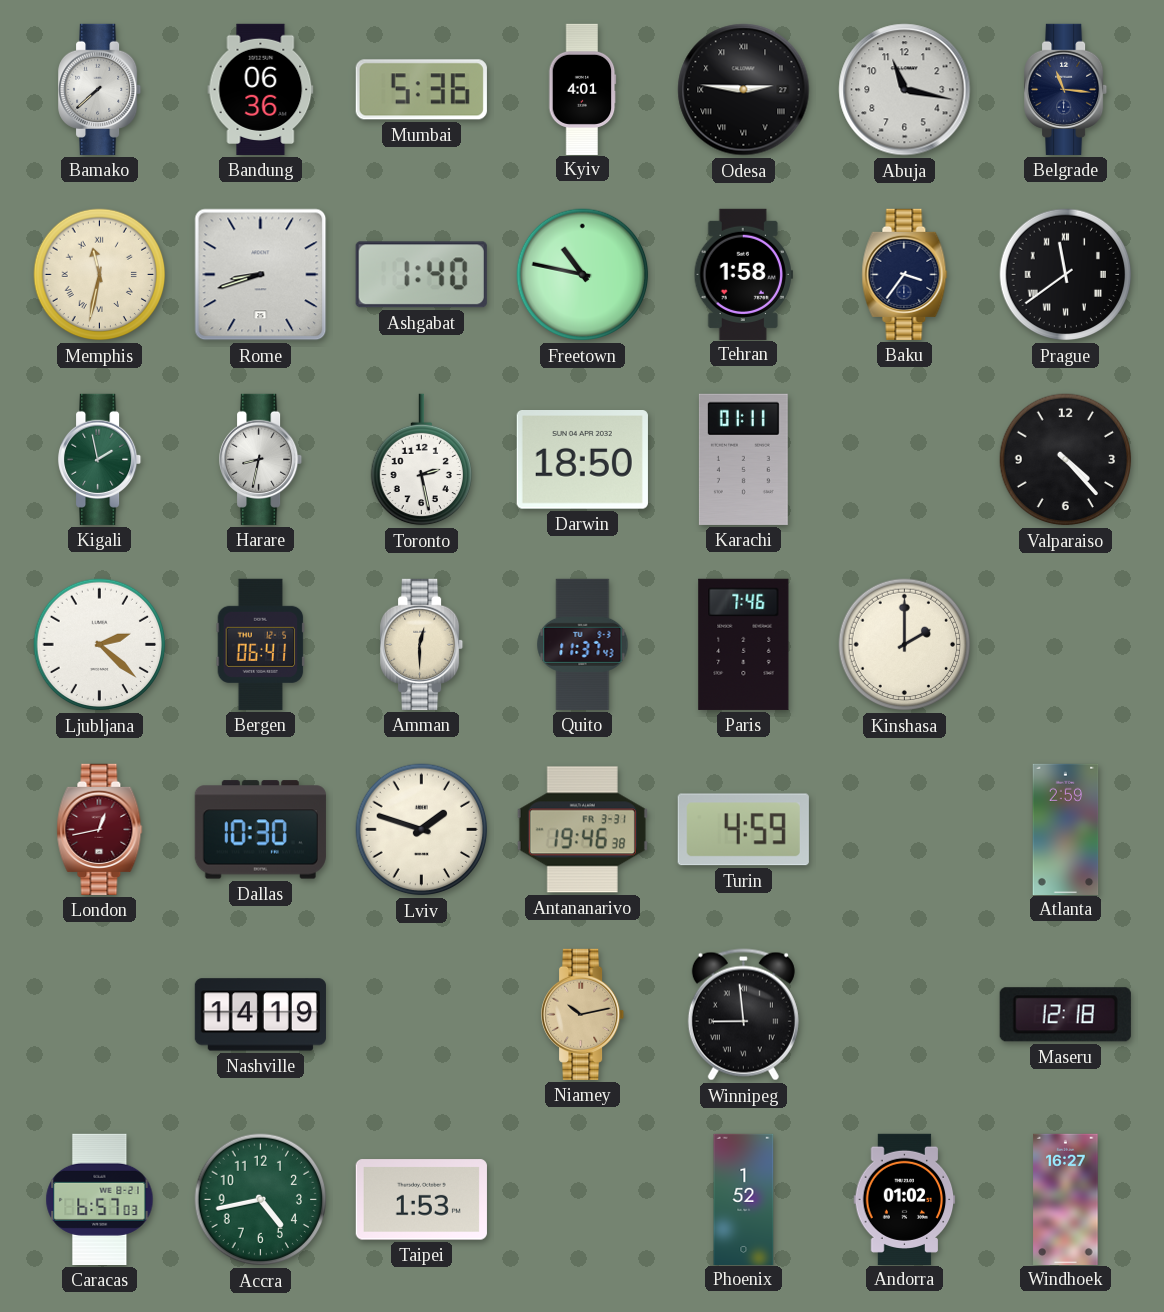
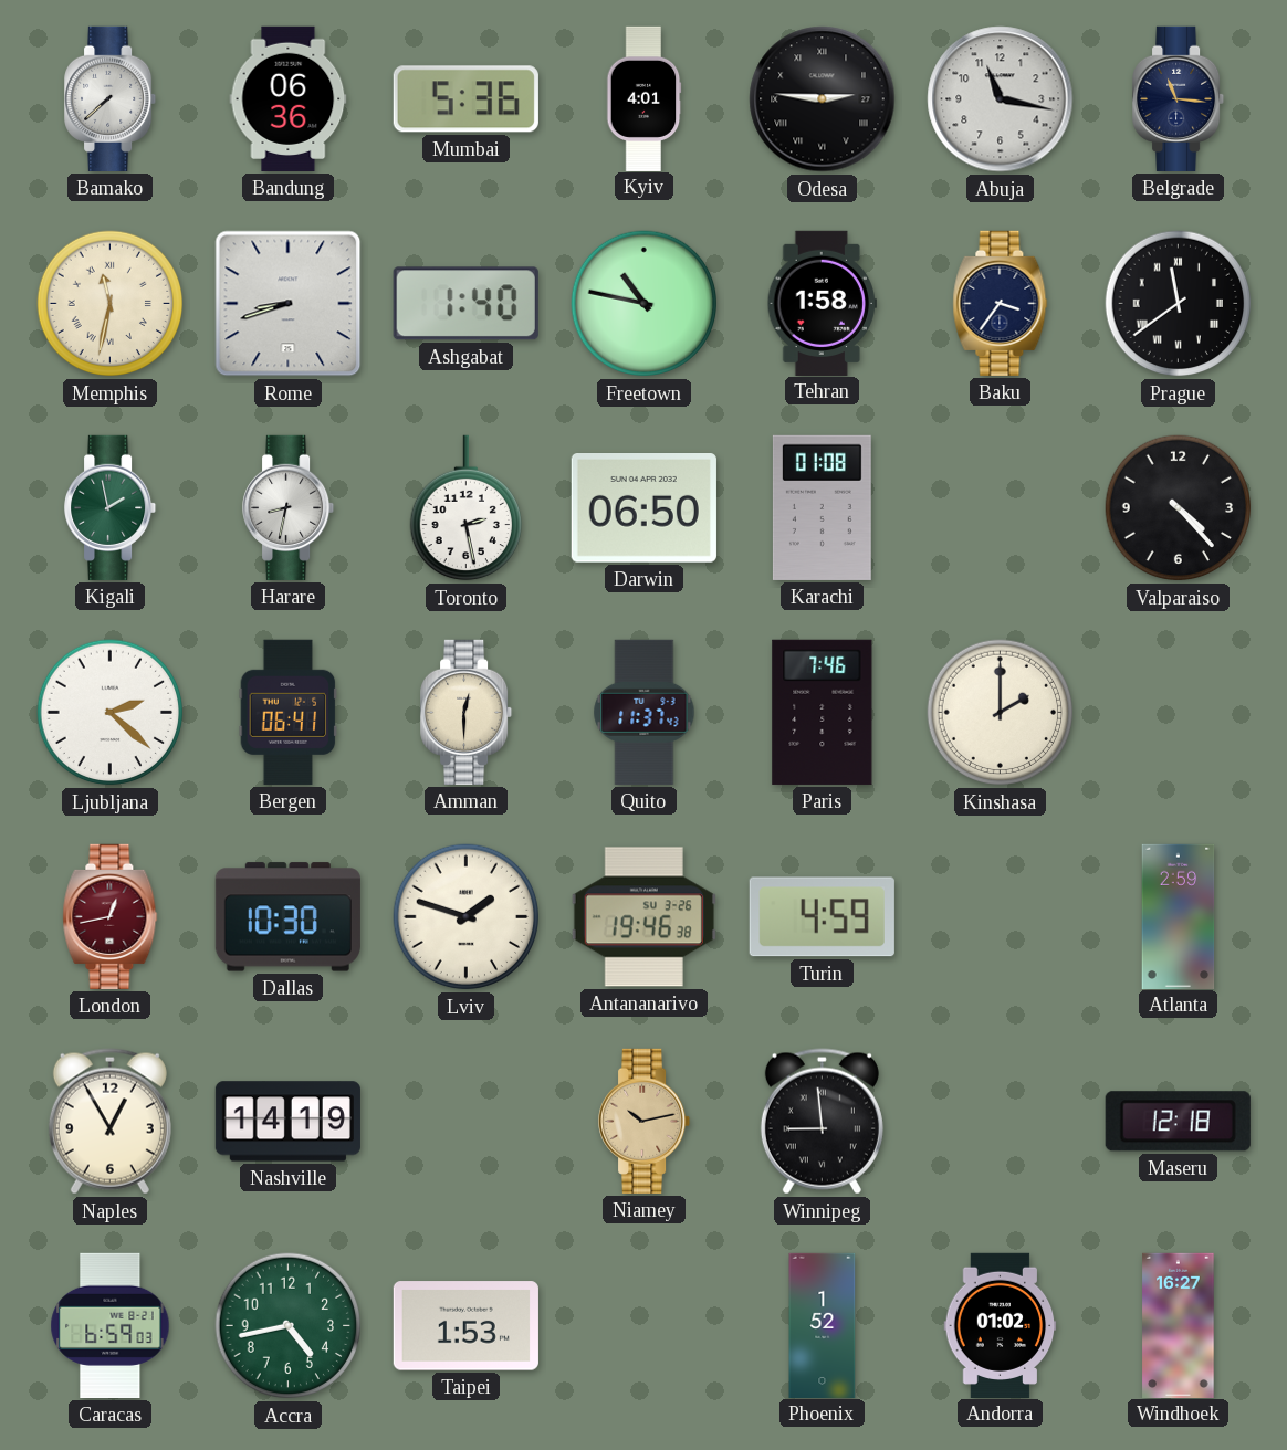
Darwin: 18:50 -> 06:50 (643, 508)
Karachi: 01:11 -> 01:08 (822, 507)
Antananarivo date: FR 3-31 -> SU 3-26 (643, 917)
Naples: none -> 12:55 (109, 1122)
Caracas: 6:57 -> 6:59 (111, 1325)
